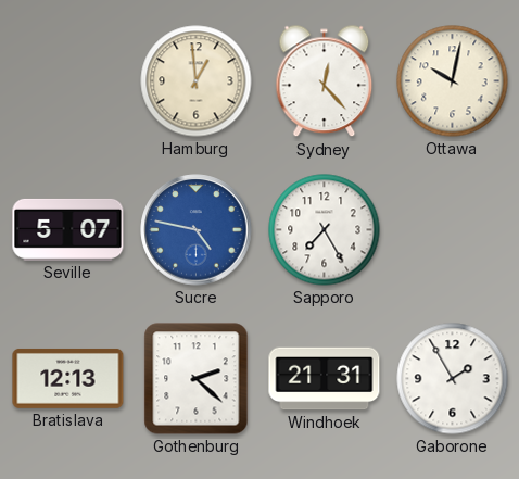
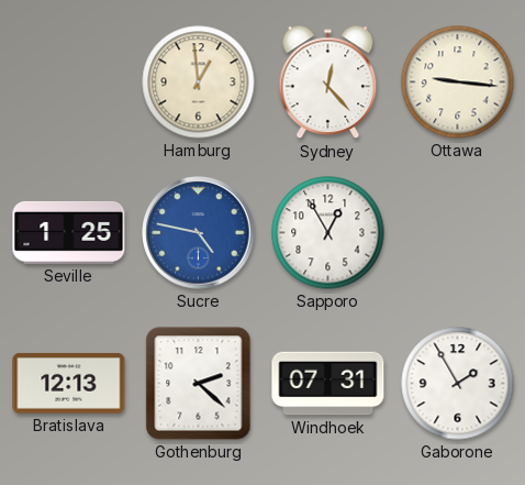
Ottawa: 10:02 -> 9:16 (458, 82)
Seville: 5:07 -> 1:25 (69, 232)
Sapporo: 7:25 -> 12:55 (328, 233)
Windhoek: 21:31 -> 07:31 (328, 384)
